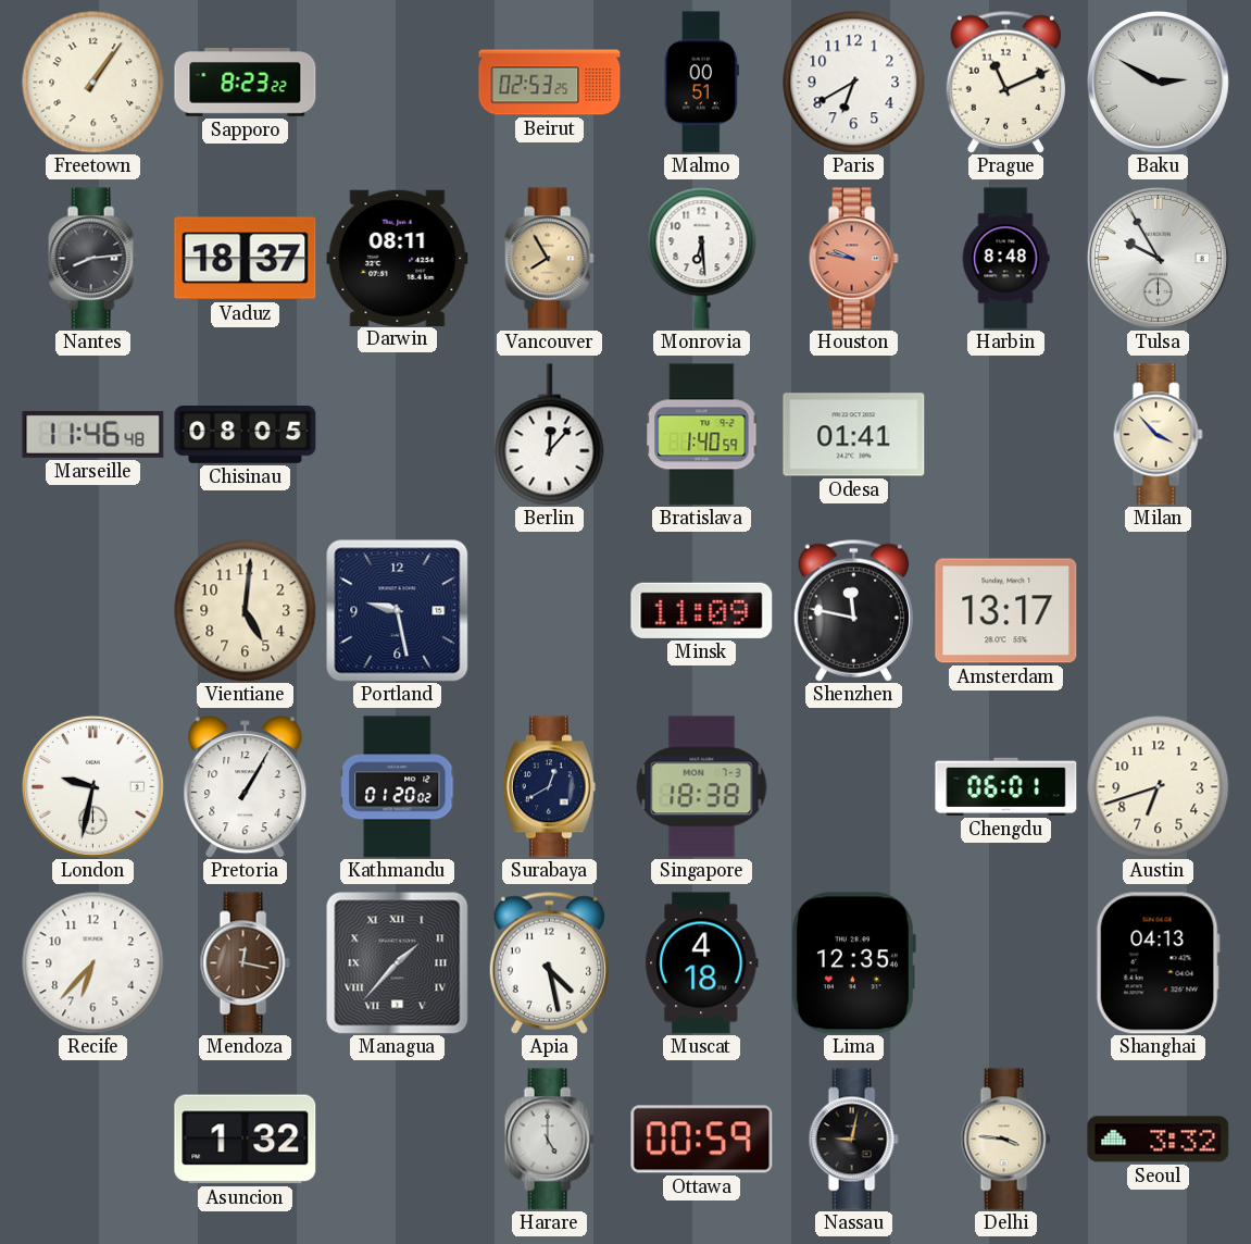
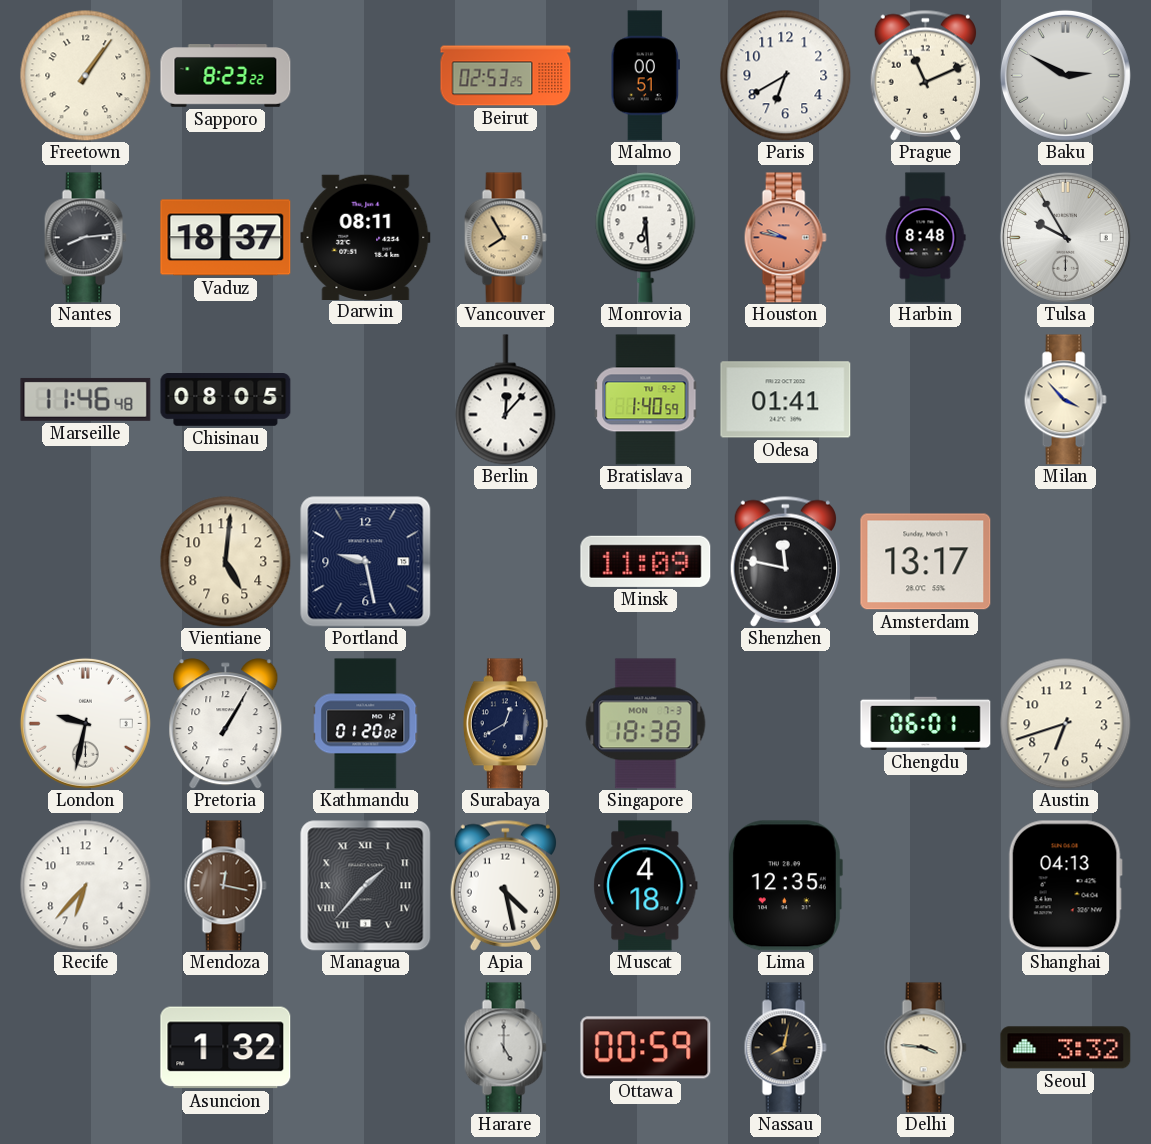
Nassau: 9:02 -> 8:02 (785, 1048)
